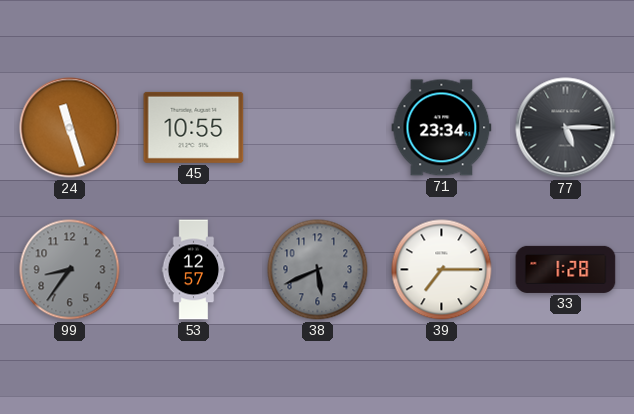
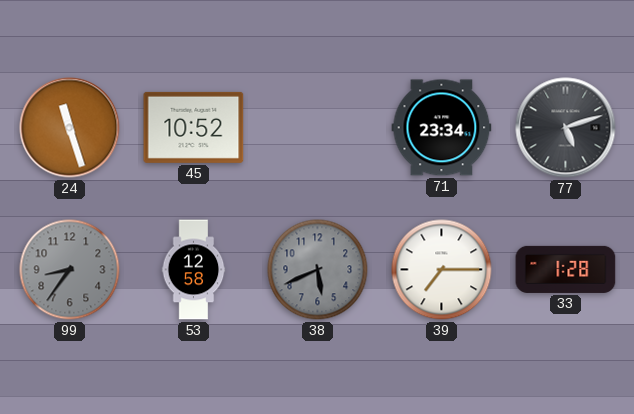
45: 10:55 -> 10:52 (194, 127)
77: 5:15 -> 5:12 (566, 128)
53: 12:57 -> 12:58 (194, 270)
